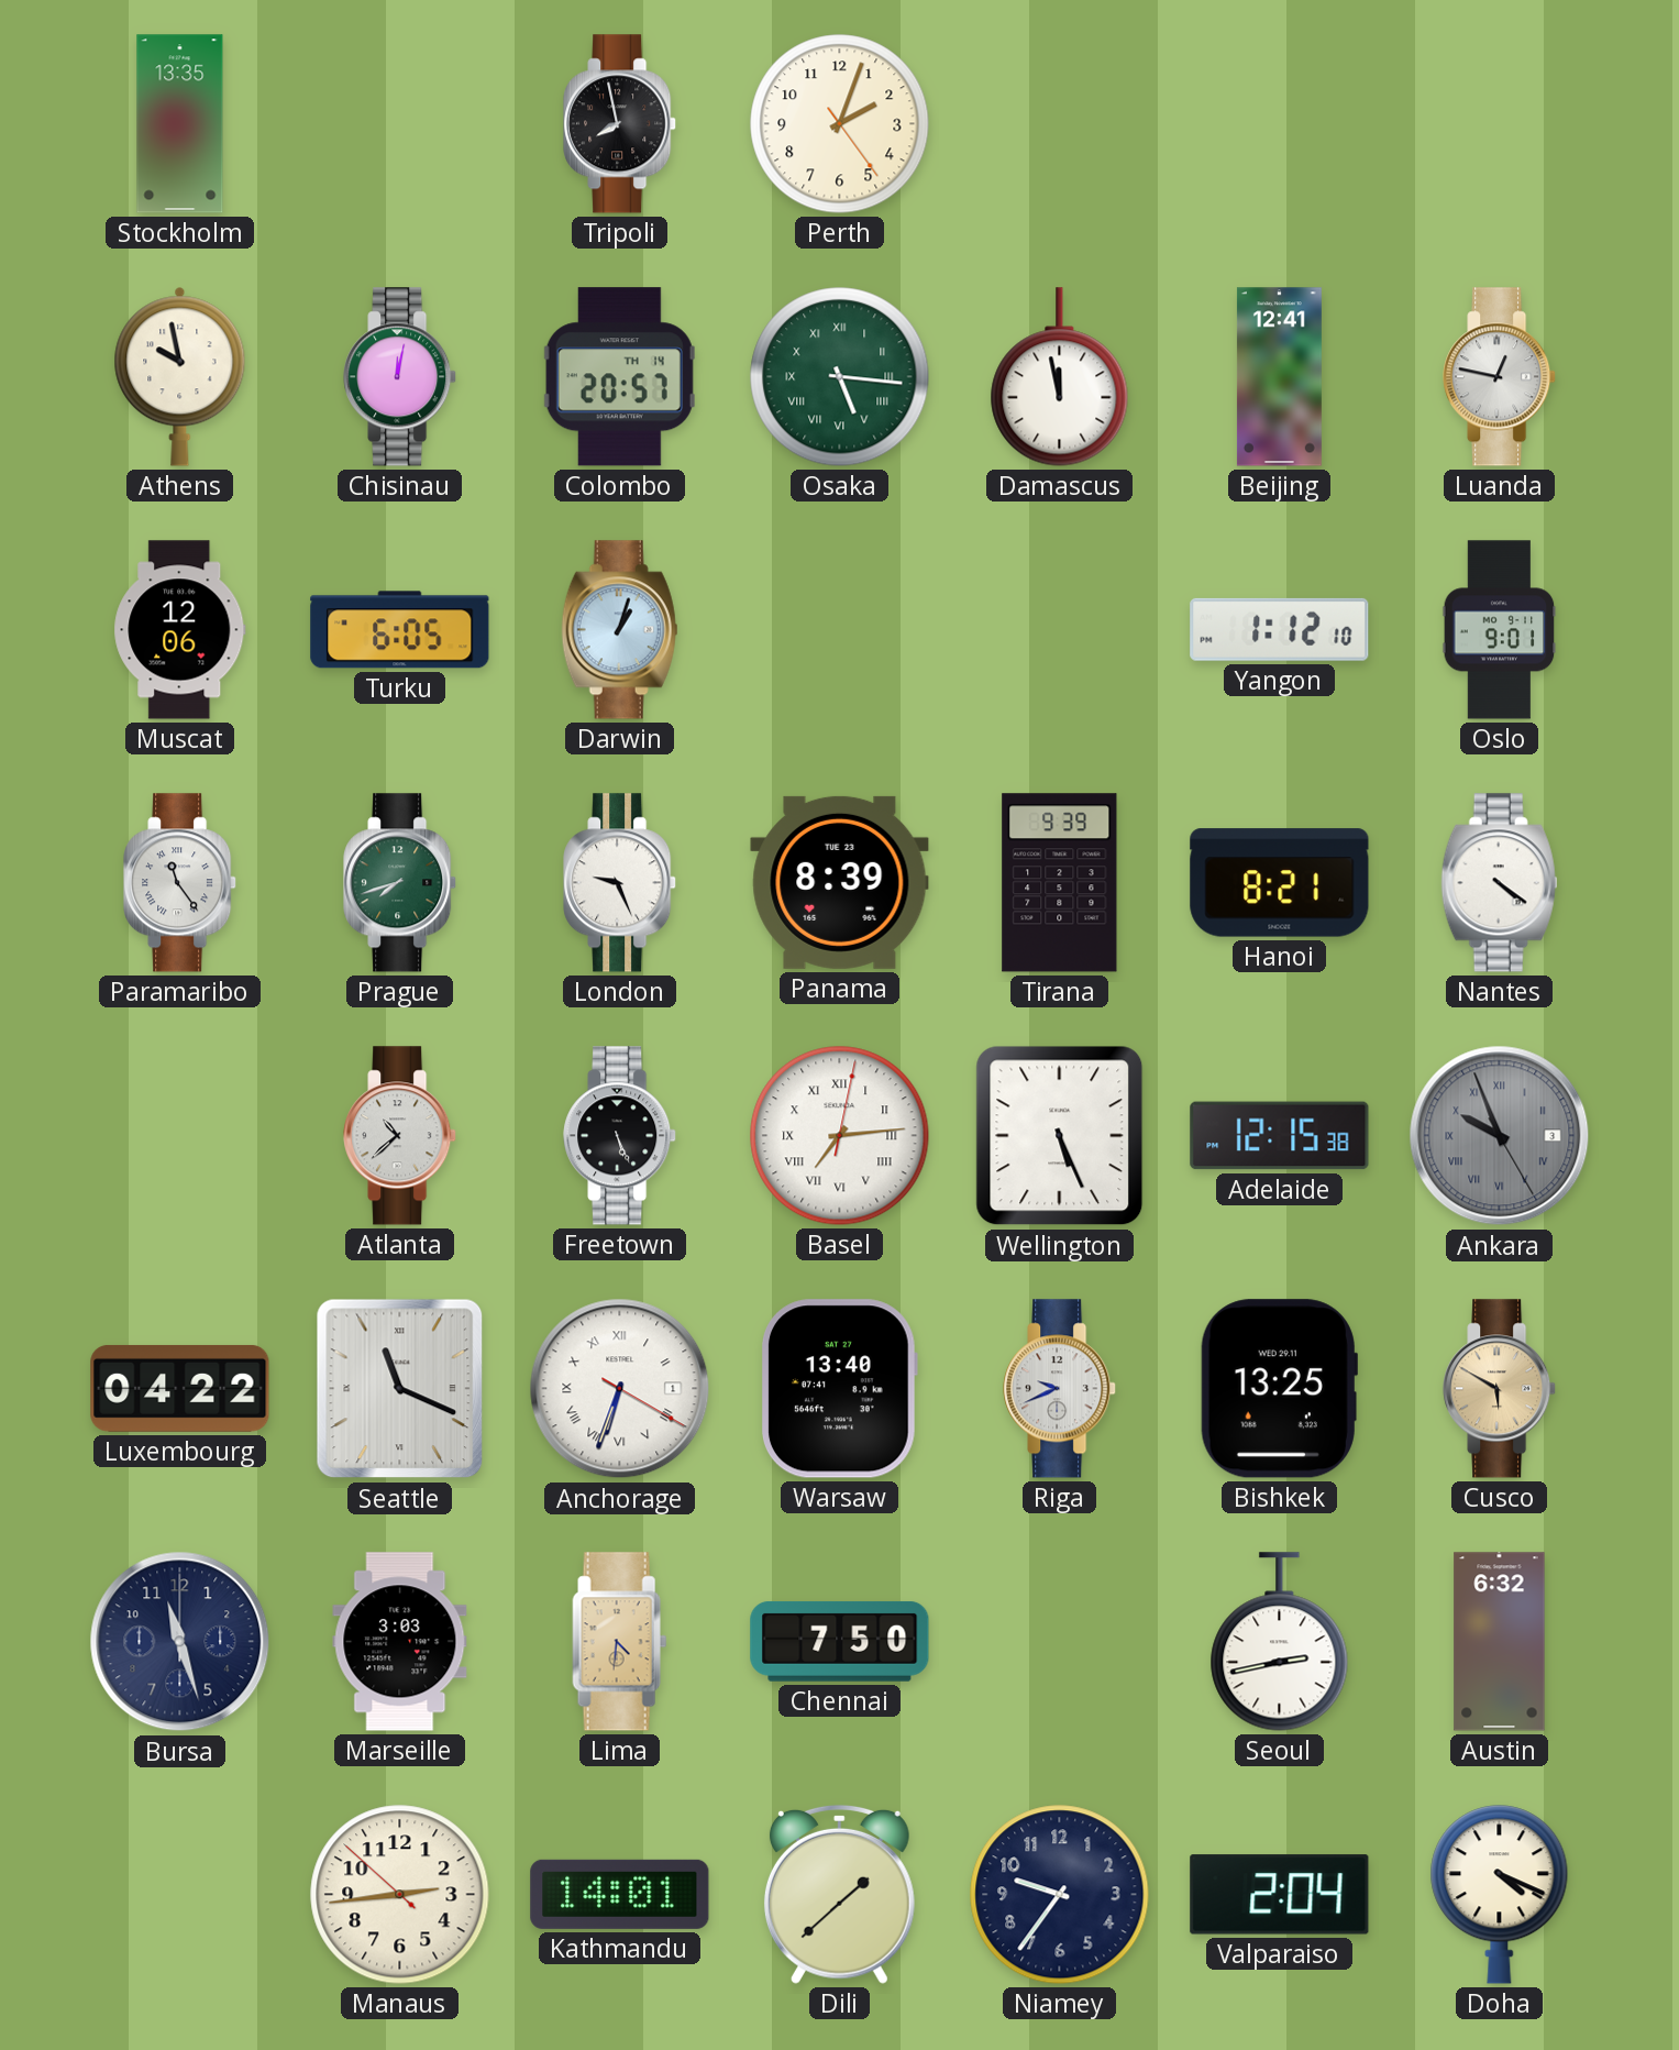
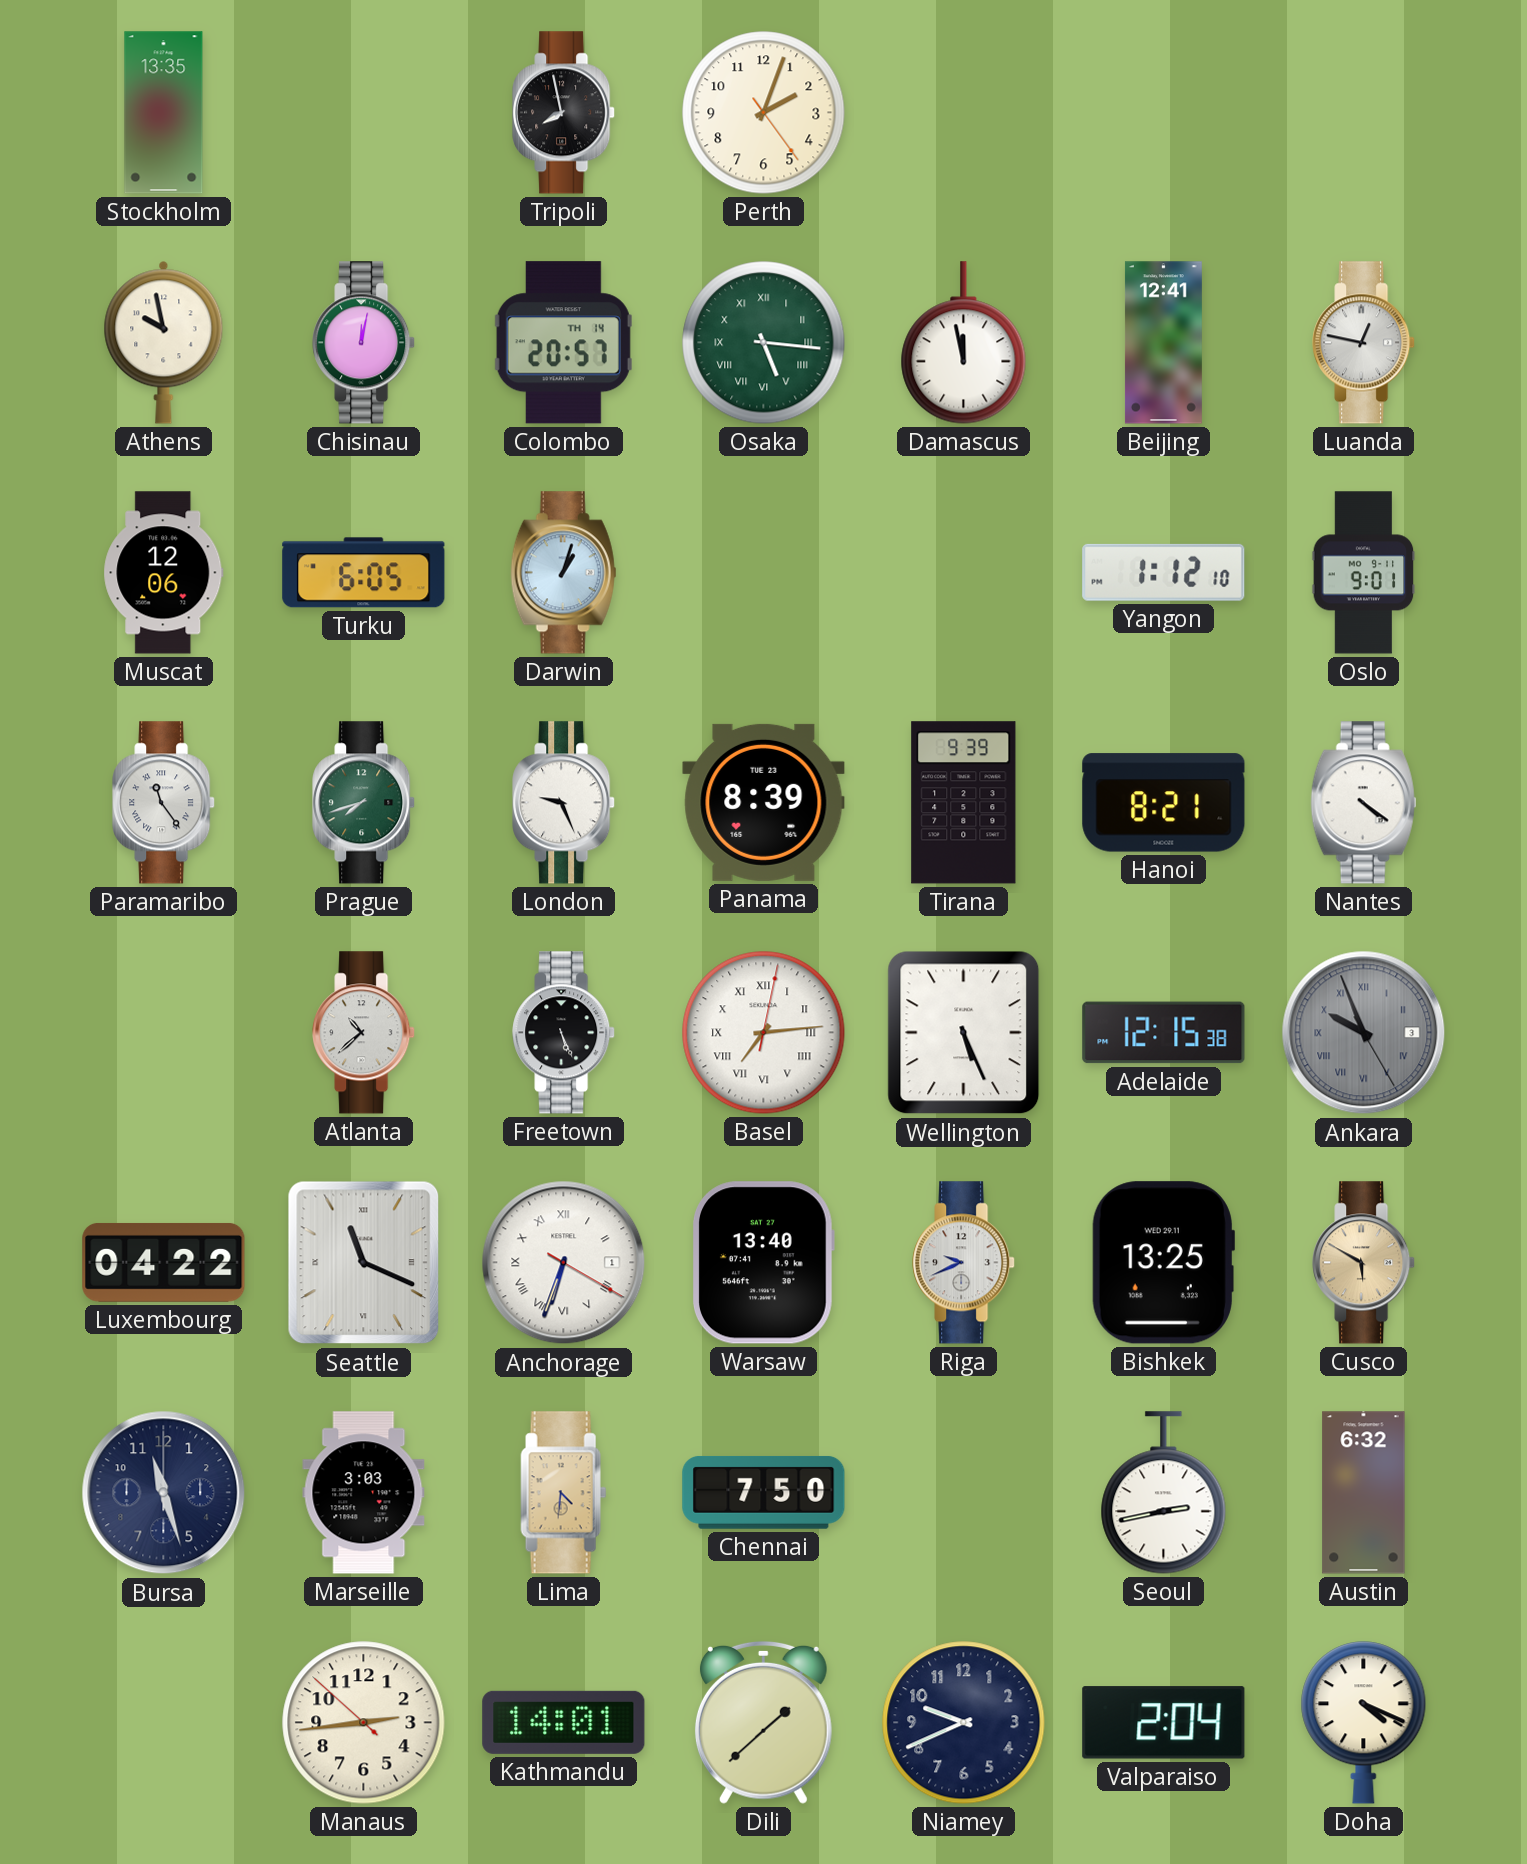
Niamey: 9:36 -> 9:41 (964, 1723)
